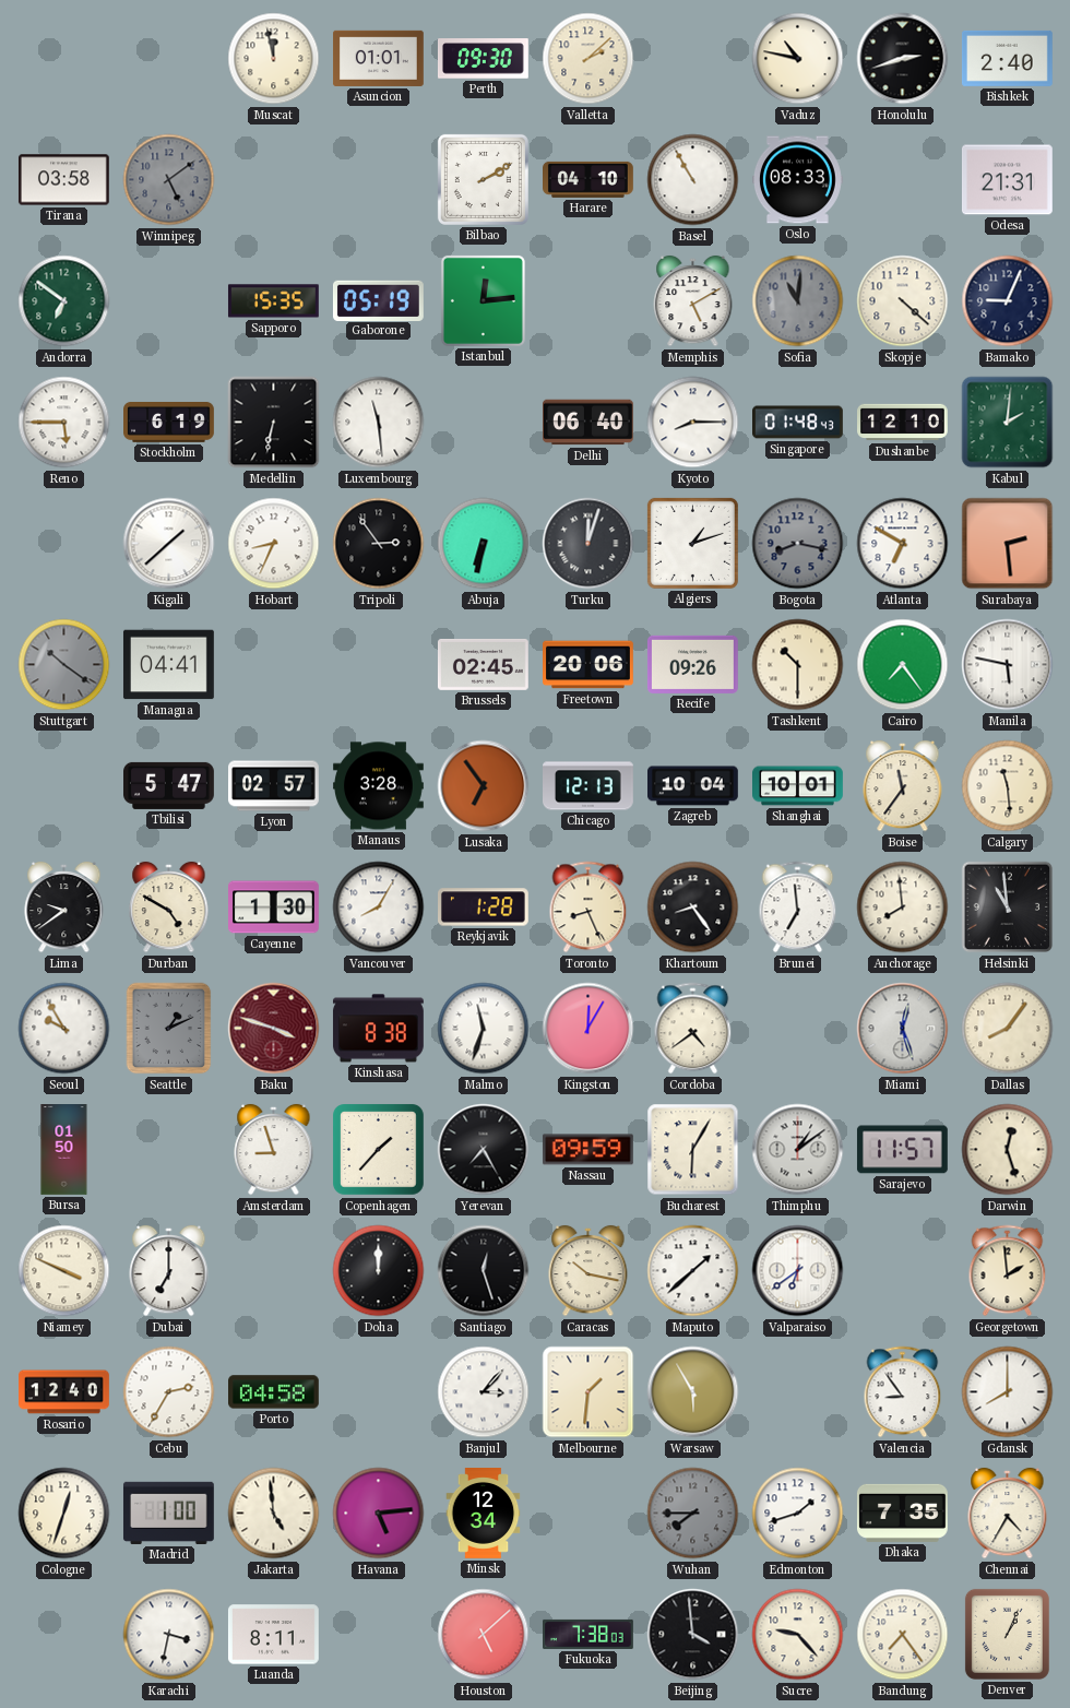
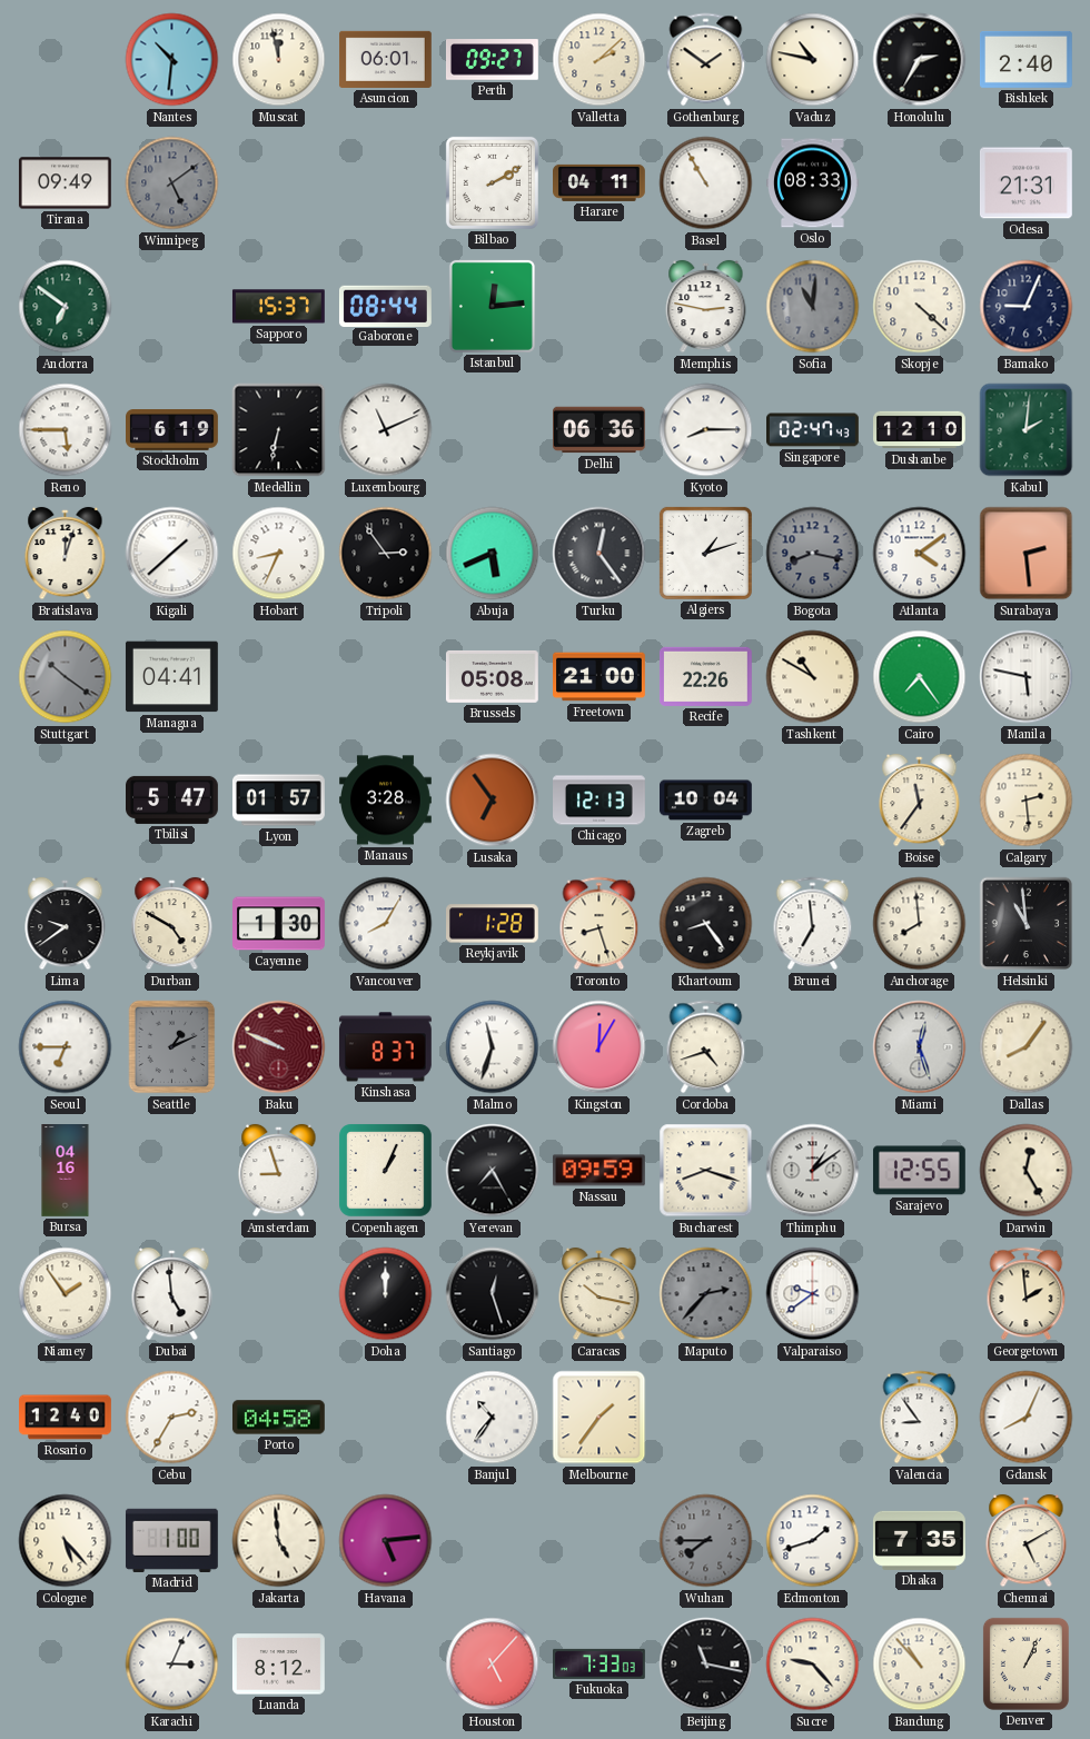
Nantes: none -> 10:31 (172, 60)
Asuncion: 01:01 -> 06:01 (386, 59)
Perth: 09:30 -> 09:27 (492, 60)
Gothenburg: none -> 1:51 (706, 60)
Honolulu: 2:42 -> 2:35 (920, 60)
Tirana: 03:58 -> 09:49 (65, 183)
Harare: 04:10 -> 04:11 (599, 182)
Sapporo: 15:35 -> 15:37 (278, 307)
Gaborone: 05:19 -> 08:44 (385, 306)
Memphis: 5:10 -> 2:47 (706, 307)
Luxembourg: 11:29 -> 11:11 (386, 430)
Delhi: 06:40 -> 06:36 (599, 430)
Singapore: 01:48 -> 02:47 (813, 430)
Bratislava: none -> 12:03 (66, 554)
Abuja: 6:32 -> 5:41 (493, 554)
Turku: 12:03 -> 12:24 (599, 554)
Atlanta: 6:50 -> 4:09 (920, 554)
Brussels: 02:45 -> 05:08 (492, 676)
Freetown: 20:06 -> 21:00 (599, 677)
Recife: 09:26 -> 22:26 (705, 676)
Tashkent: 10:30 -> 10:50 (813, 677)
Lyon: 02:57 -> 01:57 (279, 801)
Shanghai: 10:01 -> none (798, 786)
Calgary: 11:29 -> 2:29 (1027, 801)
Toronto: 8:26 -> 8:27 (599, 924)
Seoul: 9:55 -> 6:45 (66, 1047)
Baku: 3:48 -> 9:49 (279, 1047)
Kinshasa: 8:38 -> 8:37 (385, 1047)
Cordoba: 4:39 -> 4:42 (706, 1047)
Bursa: 01:50 -> 04:16 (66, 1171)
Copenhagen: 1:37 -> 1:04 (386, 1171)
Bucharest: 6:05 -> 8:18 (706, 1171)
Sarajevo: 11:57 -> 12:55 (919, 1171)
Darwin: 12:27 -> 12:25 (1027, 1171)
Niamey: 3:49 -> 1:54 (66, 1294)
Dubai: 7:00 -> 4:59 (172, 1294)
Maputo: 1:38 -> 2:37 (706, 1294)
Maputo dial: white -> grey (706, 1294)
Valparaiso: 6:39 -> 9:39 (813, 1294)
Banjul: 3:07 -> 10:36 (493, 1418)
Melbourne: 1:31 -> 1:36 (599, 1418)
Warsaw: 5:55 -> none (693, 1392)
Gdansk: 8:00 -> 8:04 (1027, 1418)
Cologne: 12:33 -> 5:23 (66, 1541)
Minsk: 12:34 -> none (484, 1514)
Chennai: 4:35 -> 5:10 (1027, 1541)
Karachi: 3:32 -> 3:04 (172, 1665)
Luanda: 8:11 -> 8:12 (279, 1665)
Houston: 5:08 -> 5:07 (493, 1665)
Fukuoka: 7:38 -> 7:33 (599, 1663)
Beijing: 3:59 -> 11:17 (706, 1665)
Bandung: 7:24 -> 10:53 (920, 1665)
